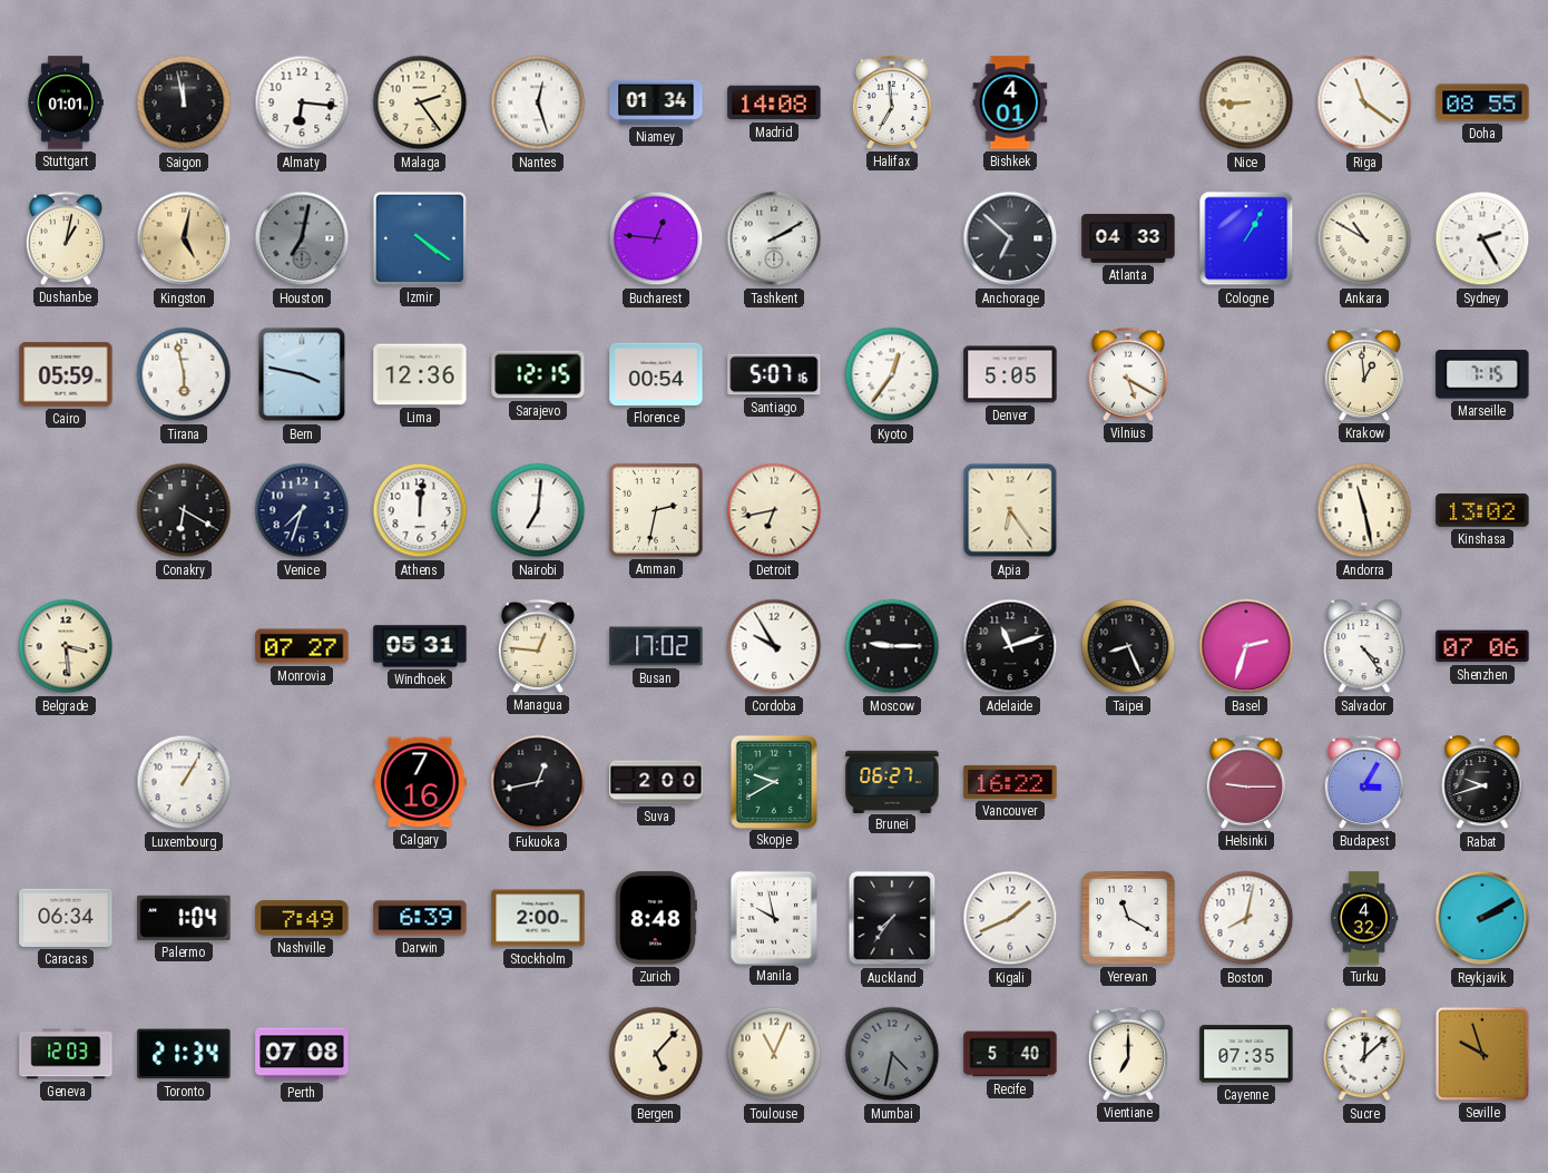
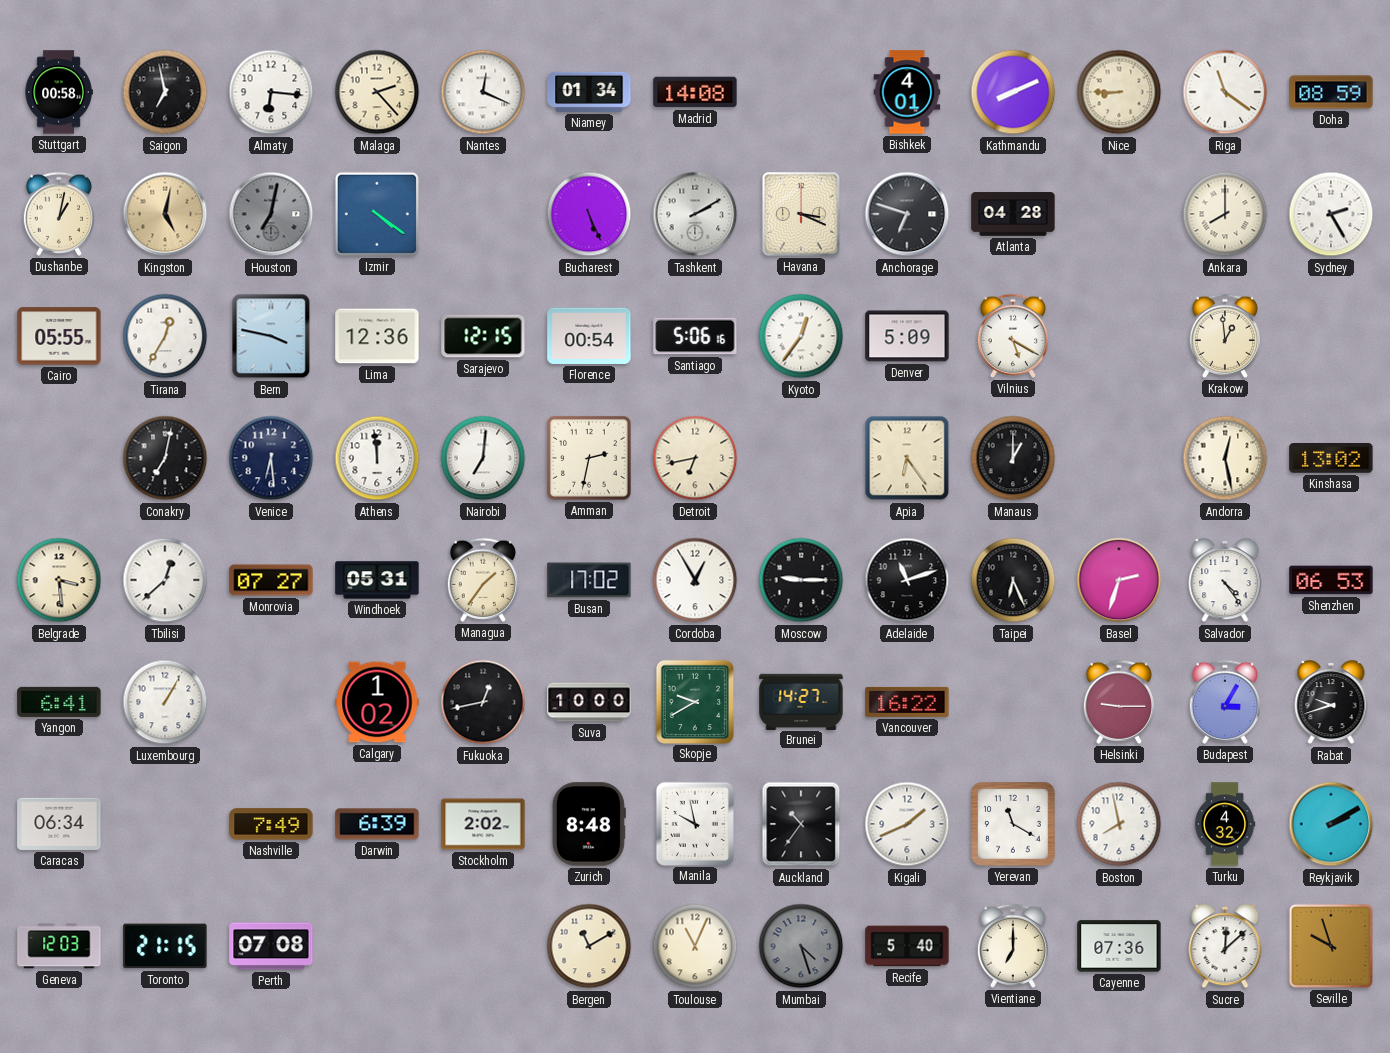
Stuttgart: 01:01 -> 00:58 (59, 92)
Saigon: 11:58 -> 6:58 (165, 92)
Malaga: 2:24 -> 2:23 (377, 92)
Nantes: 12:27 -> 12:19 (483, 92)
Halifax: 6:59 -> none (891, 102)
Kathmandu: none -> 8:11 (1013, 92)
Doha: 08:55 -> 08:59 (1331, 92)
Bucharest: 12:46 -> 5:26 (589, 214)
Havana: none -> 3:19 (801, 215)
Anchorage: 6:52 -> 6:48 (907, 214)
Atlanta: 04:33 -> 04:28 (1013, 214)
Cologne: 1:05 -> none (1246, 238)
Ankara: 10:50 -> 8:00 (1225, 214)
Cairo: 05:59 -> 05:55 (59, 336)
Tirana: 5:58 -> 12:35 (165, 336)
Santiago: 5:07 -> 5:06 (695, 336)
Denver: 5:05 -> 5:09 (907, 336)
Marseille: 7:15 -> none (1482, 375)
Conakry: 6:20 -> 7:02 (165, 458)
Venice: 7:33 -> 6:29 (271, 458)
Athens: 12:01 -> 11:59 (377, 458)
Manaus: none -> 1:00 (1013, 458)
Andorra: 11:28 -> 12:28 (1225, 458)
Tbilisi: none -> 12:38 (165, 580)
Managua: 12:46 -> 1:36 (482, 580)
Cordoba: 9:55 -> 12:55 (695, 580)
Taipei: 8:26 -> 6:26 (1013, 580)
Shenzhen: 07:06 -> 06:53 (1331, 580)
Yangon: none -> 6:41 (59, 702)
Calgary: 7:16 -> 1:02 (377, 702)
Suva: 2:00 -> 10:00 (589, 702)
Brunei: 06:27 -> 14:27 (801, 701)
Palermo: 1:04 -> none (184, 918)
Stockholm: 2:00 -> 2:02 (483, 824)
Auckland: 7:36 -> 10:36 (801, 824)
Boston: 8:02 -> 7:58 (1119, 824)
Toronto: 21:34 -> 21:15 (165, 946)
Bergen: 5:07 -> 11:10 (589, 946)
Mumbai: 4:32 -> 4:27 (801, 946)
Cayenne: 07:35 -> 07:36 (1119, 946)
